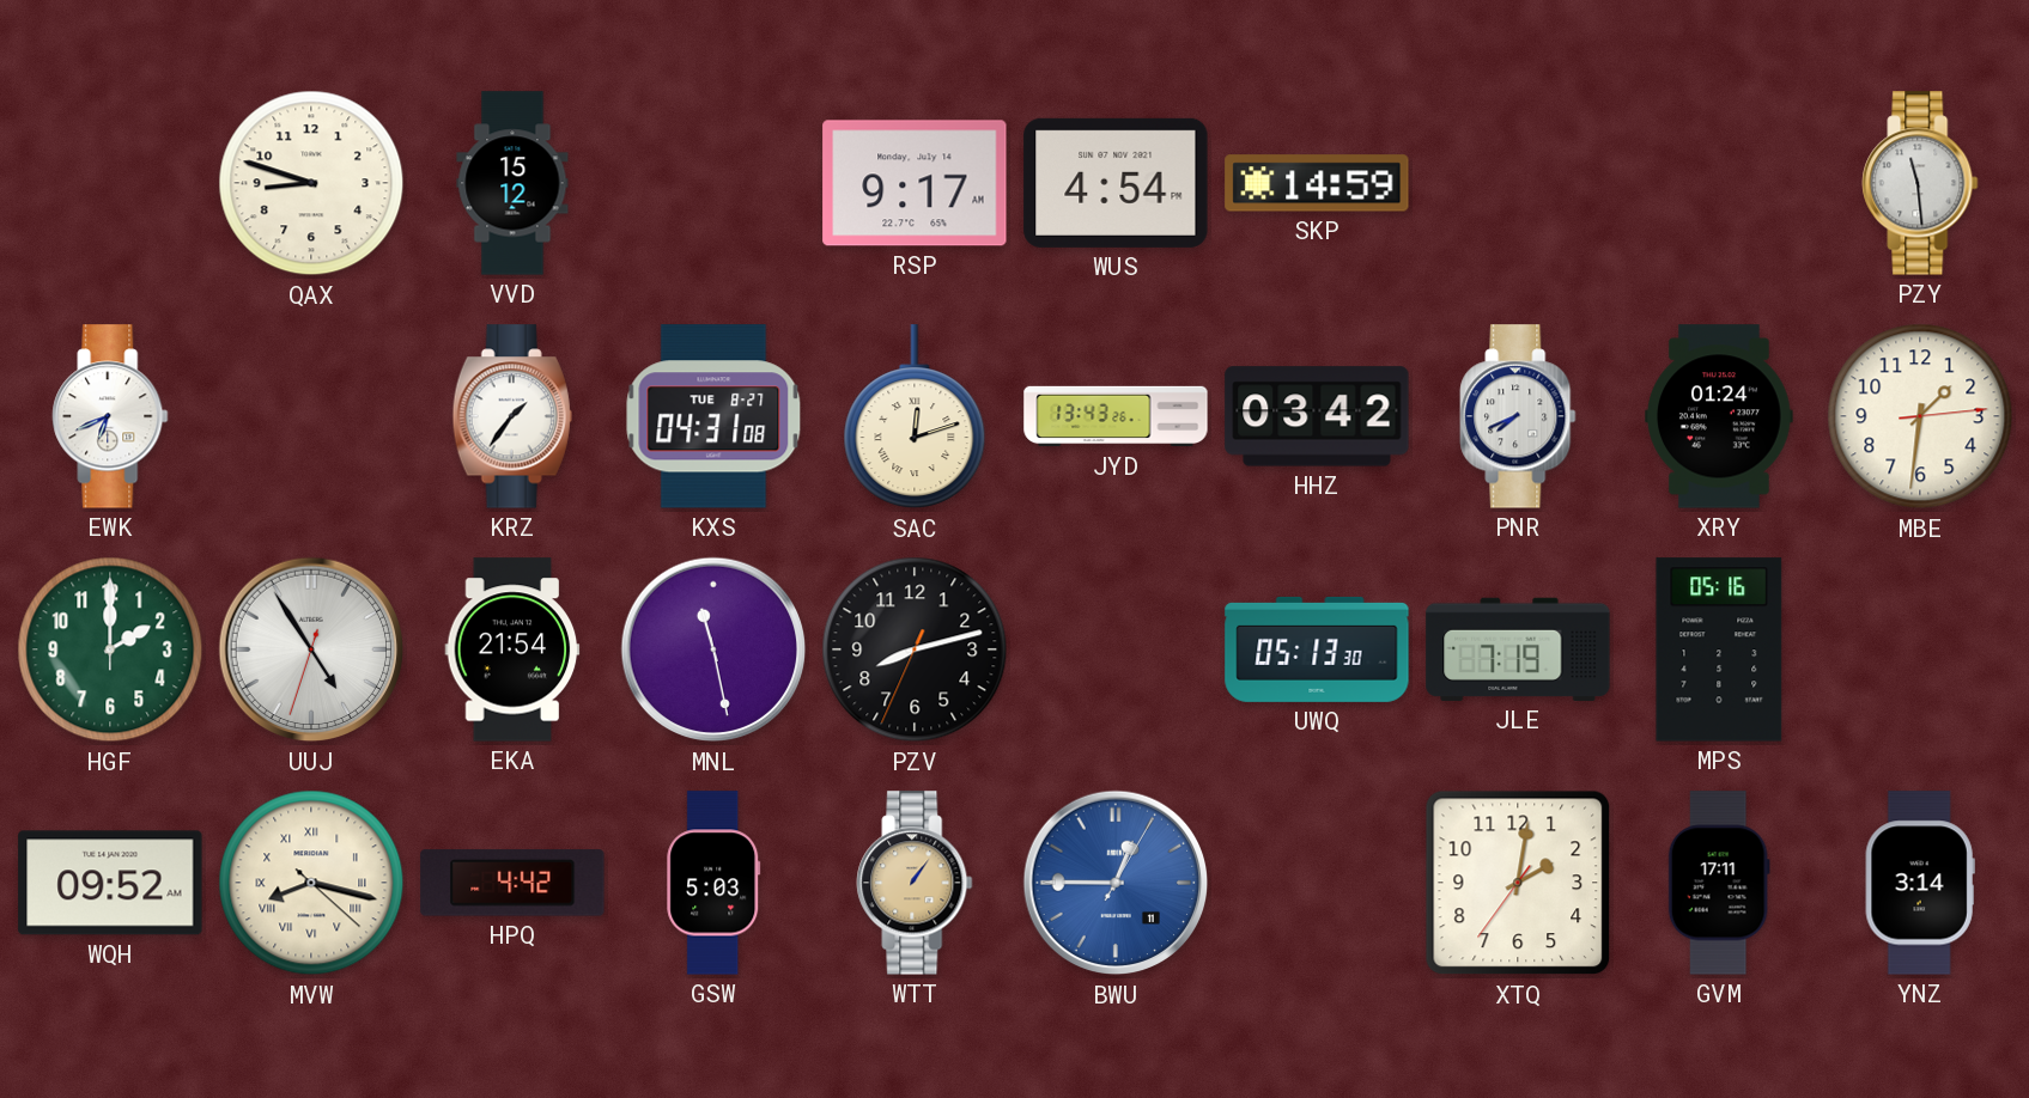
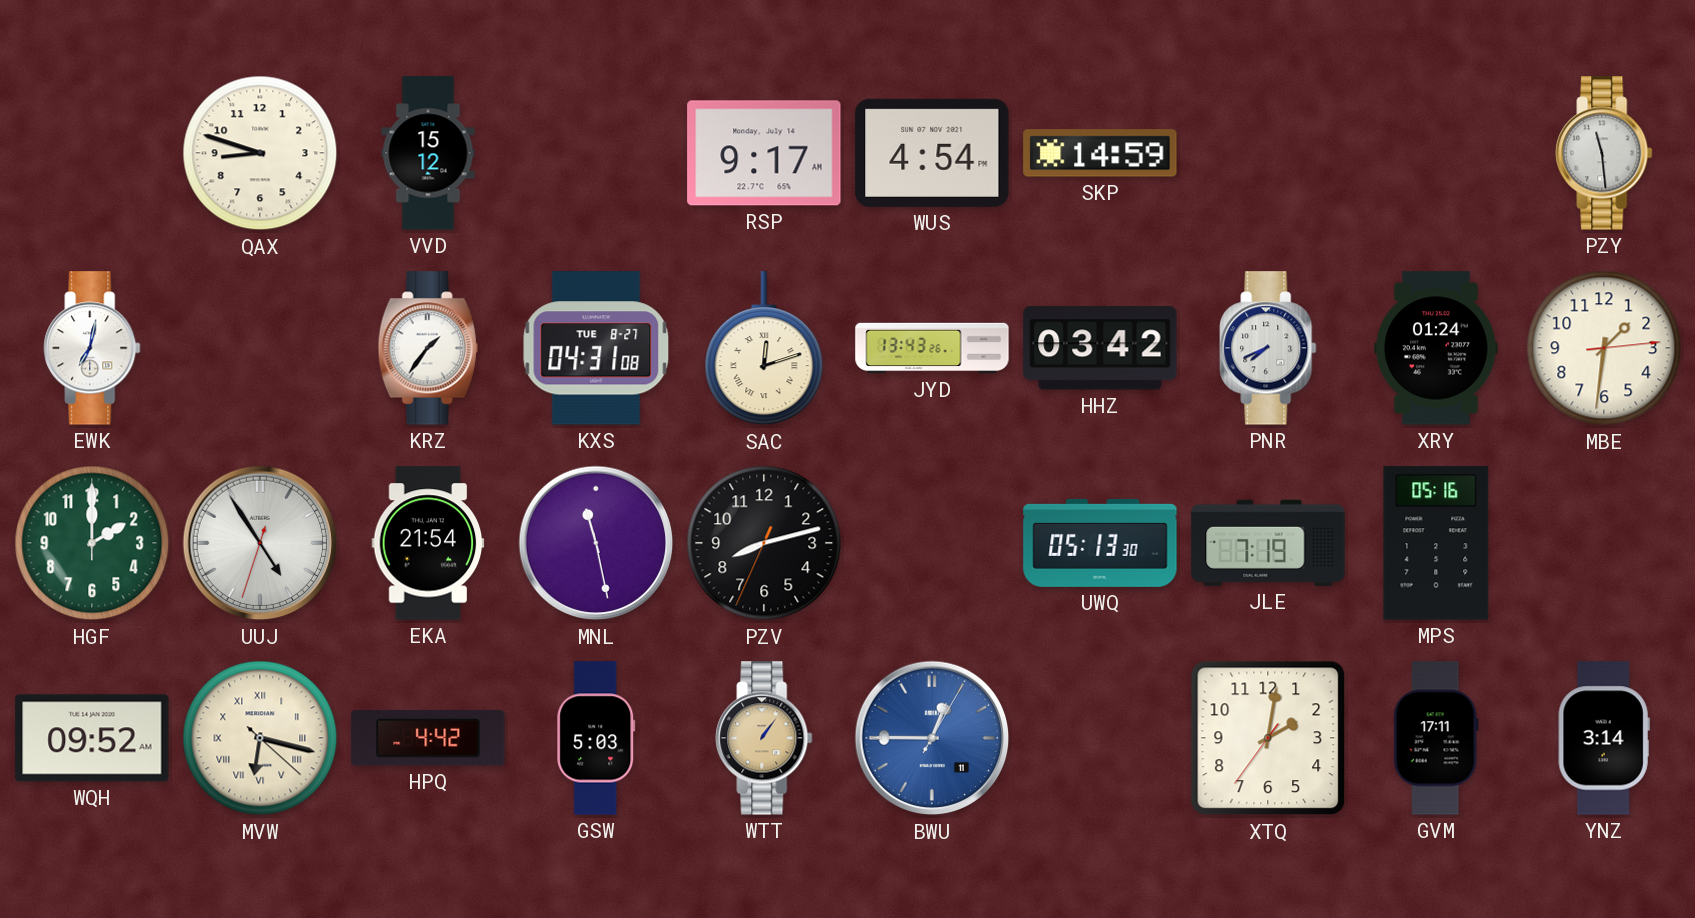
EWK: 6:41 -> 7:02 (92, 348)
MVW: 8:17 -> 6:17 (260, 738)
